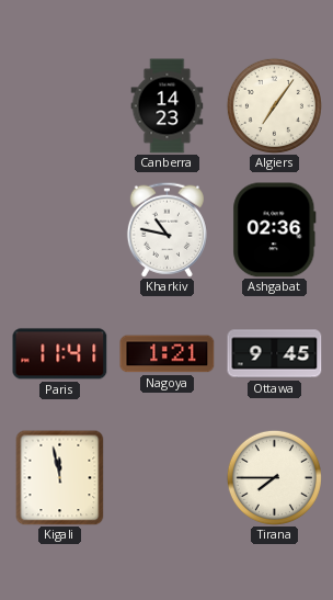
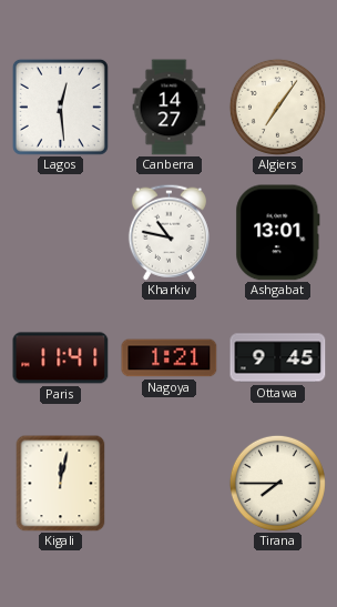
Lagos: none -> 12:29 (60, 107)
Canberra: 14:23 -> 14:27 (170, 108)
Ashgabat: 02:36 -> 13:01 (278, 233)
Kigali: 11:58 -> 12:02 (61, 483)
